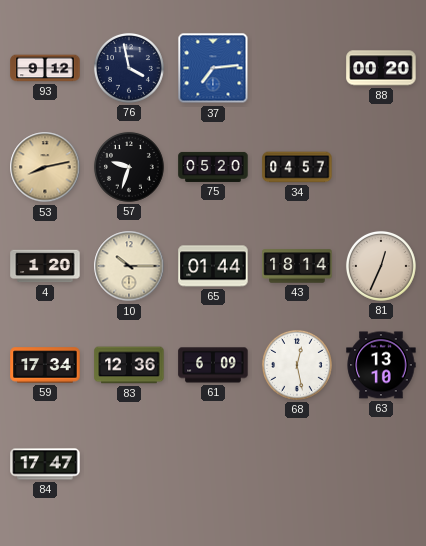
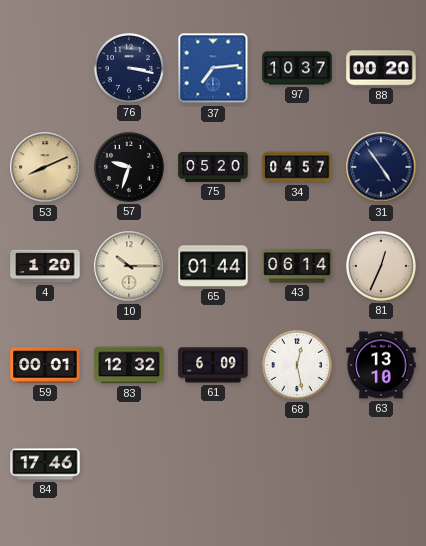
93: 9:12 -> none (45, 68)
76: 3:58 -> 3:17 (129, 68)
97: none -> 10:37 (297, 68)
53: 8:13 -> 8:11 (45, 167)
31: none -> 4:54 (381, 167)
43: 18:14 -> 06:14 (297, 266)
59: 17:34 -> 00:01 (45, 365)
83: 12:36 -> 12:32 (129, 365)
84: 17:47 -> 17:46 (45, 464)
